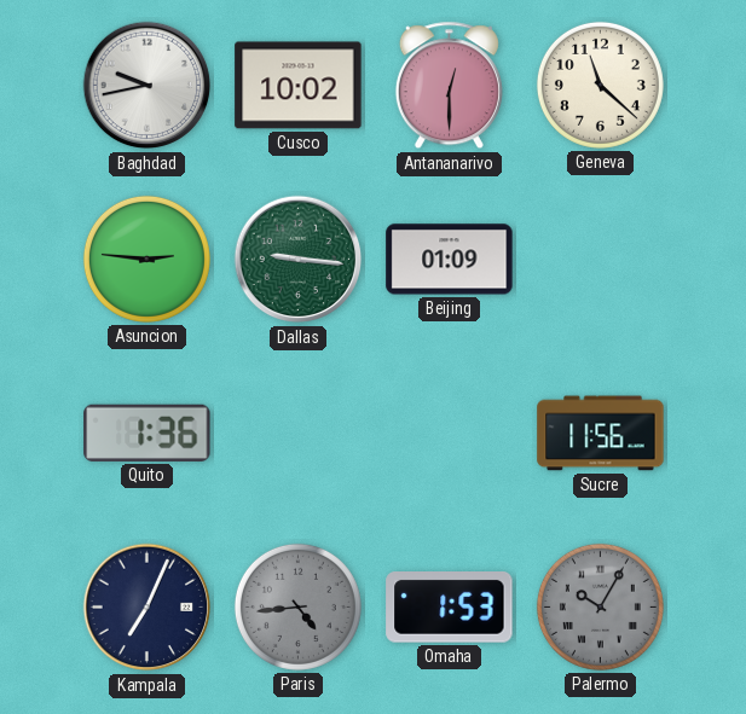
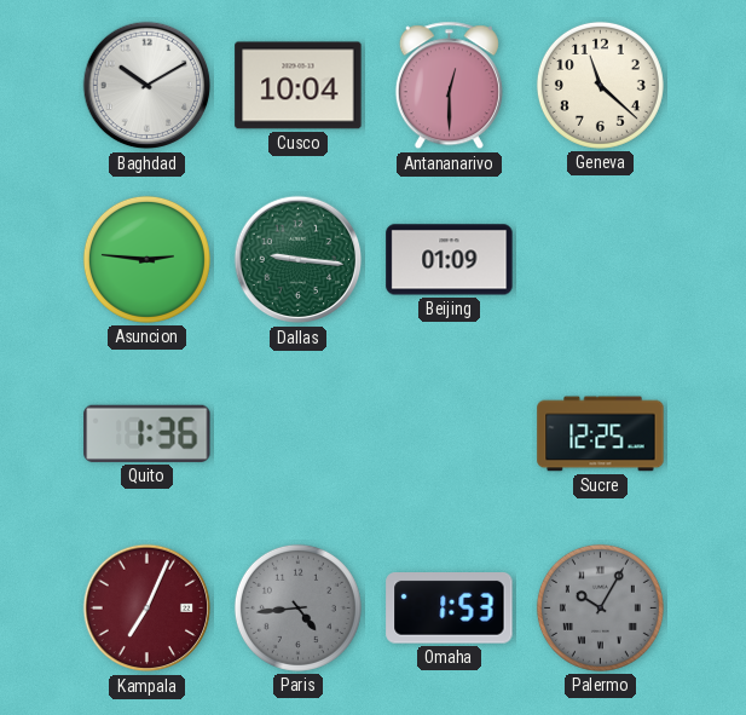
Baghdad: 9:43 -> 10:10 (148, 86)
Cusco: 10:02 -> 10:04 (299, 86)
Sucre: 11:56 -> 12:25 (601, 434)
Kampala dial: navy -> burgundy (148, 609)
